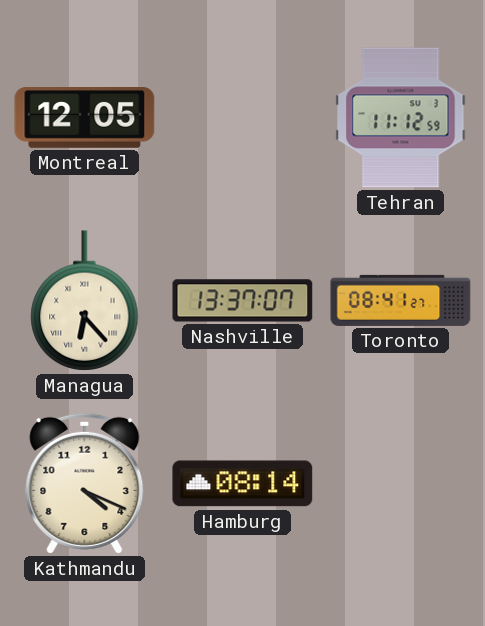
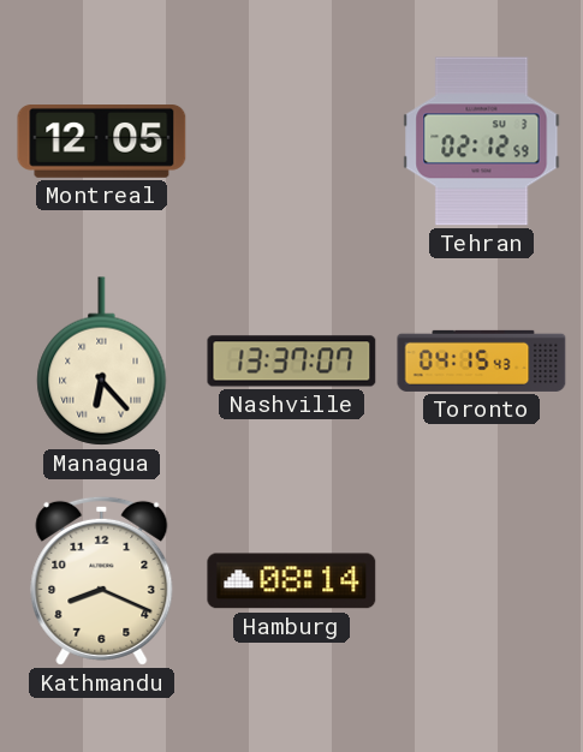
Tehran: 11:12 -> 02:12 (482, 142)
Toronto: 08:41 -> 04:15 (482, 360)
Kathmandu: 4:19 -> 8:19 (102, 580)
